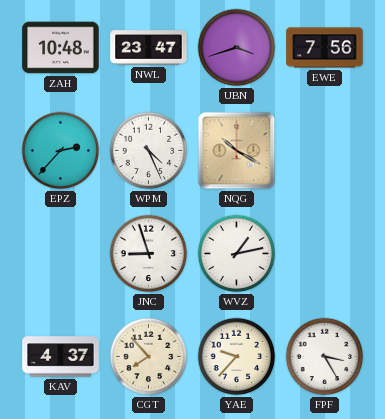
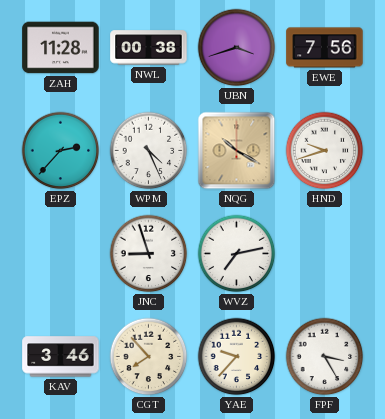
ZAH: 10:48 -> 11:28 (61, 48)
NWL: 23:47 -> 00:38 (149, 48)
HND: none -> 9:42 (325, 151)
WVZ: 1:13 -> 7:13 (237, 254)
KAV: 4:37 -> 3:46 (61, 357)
